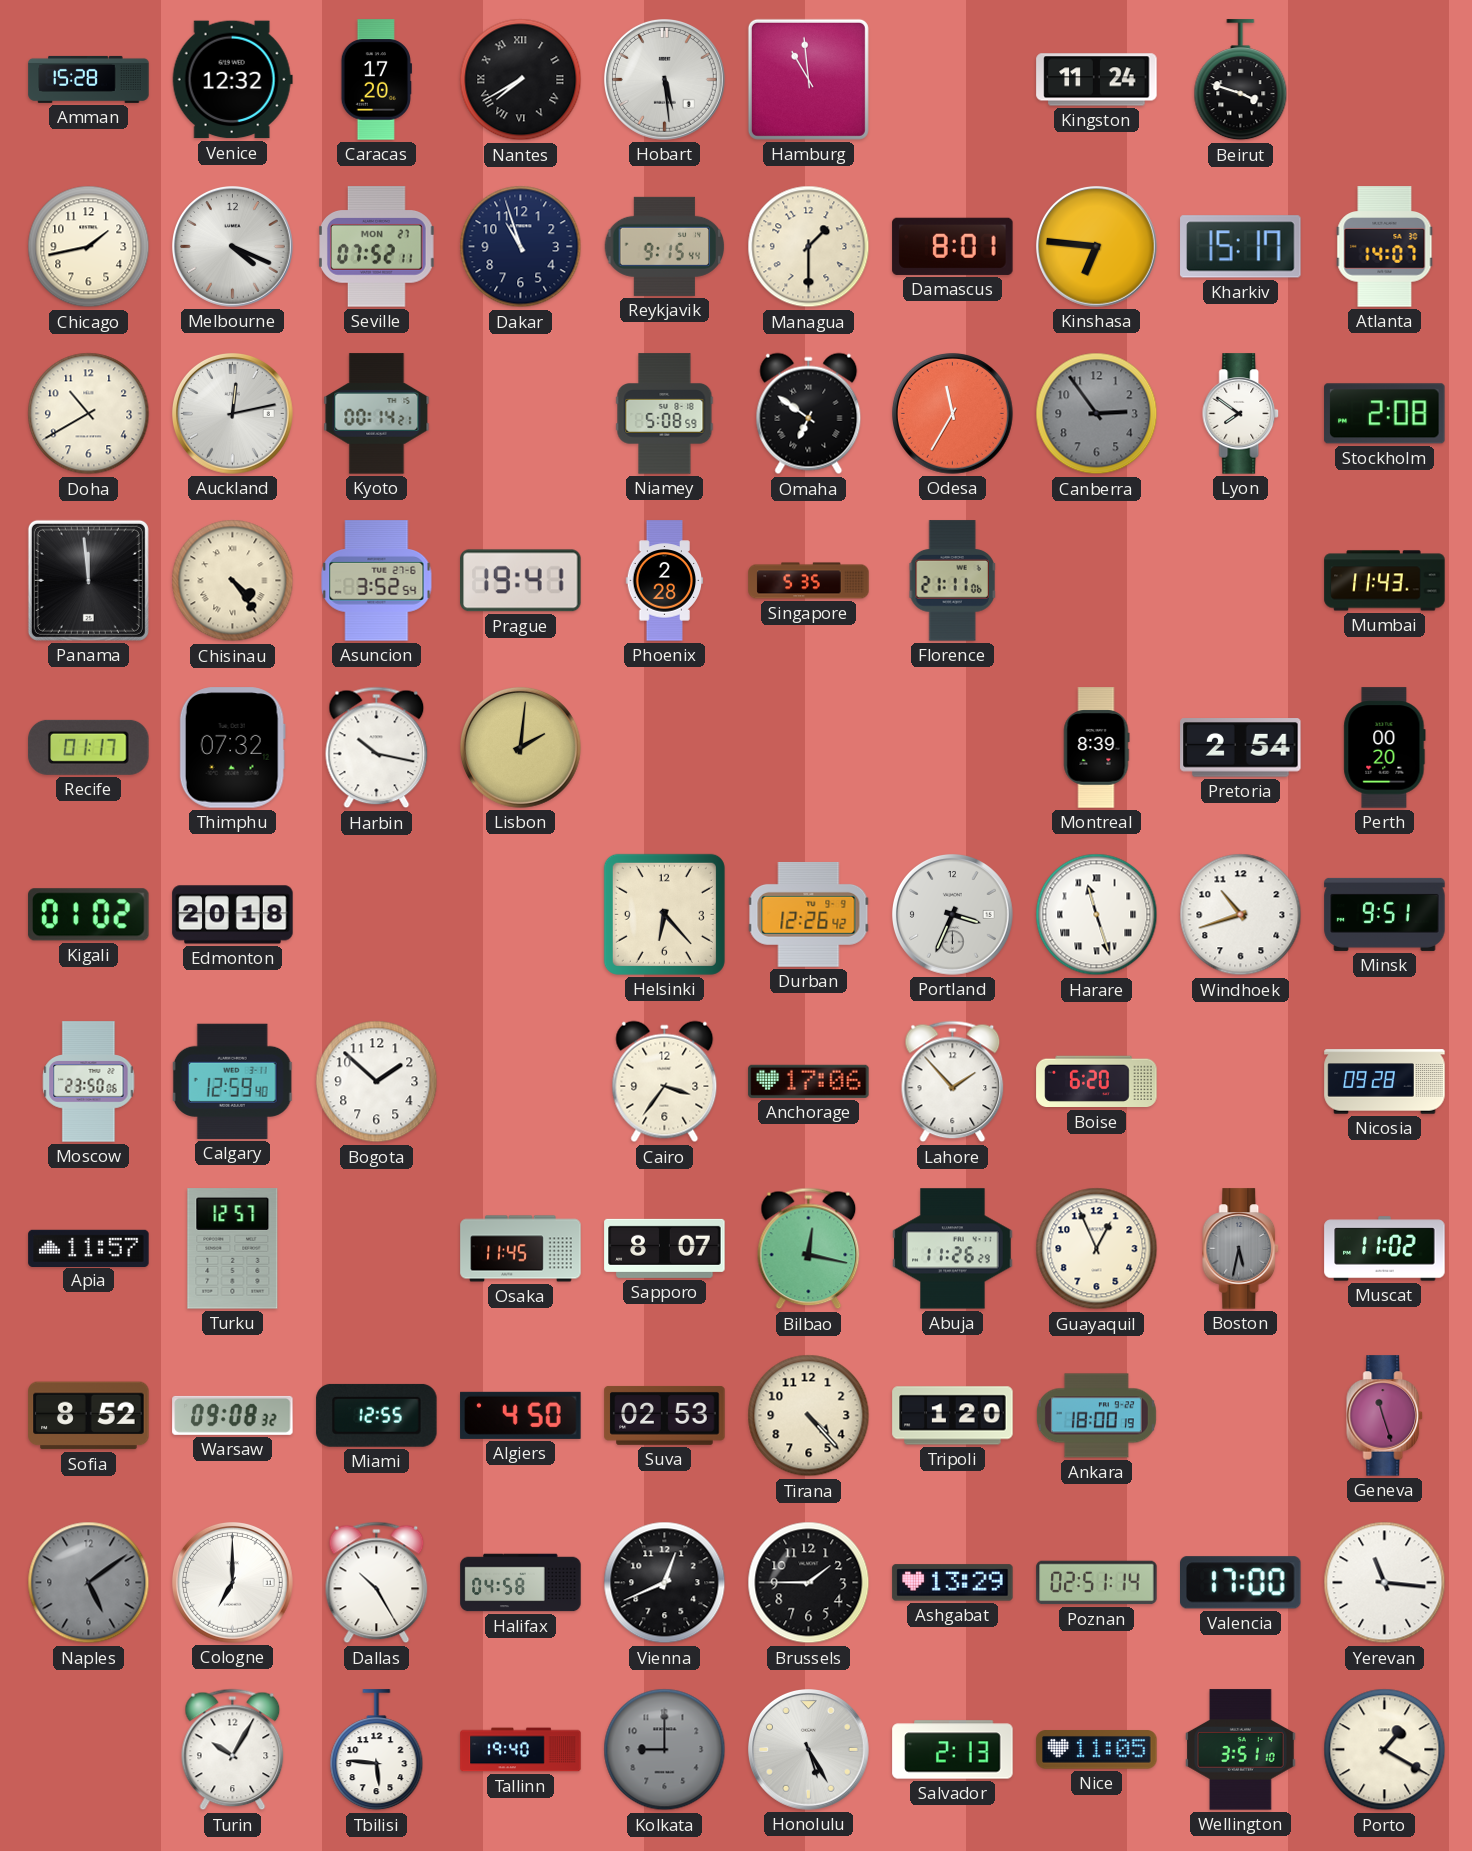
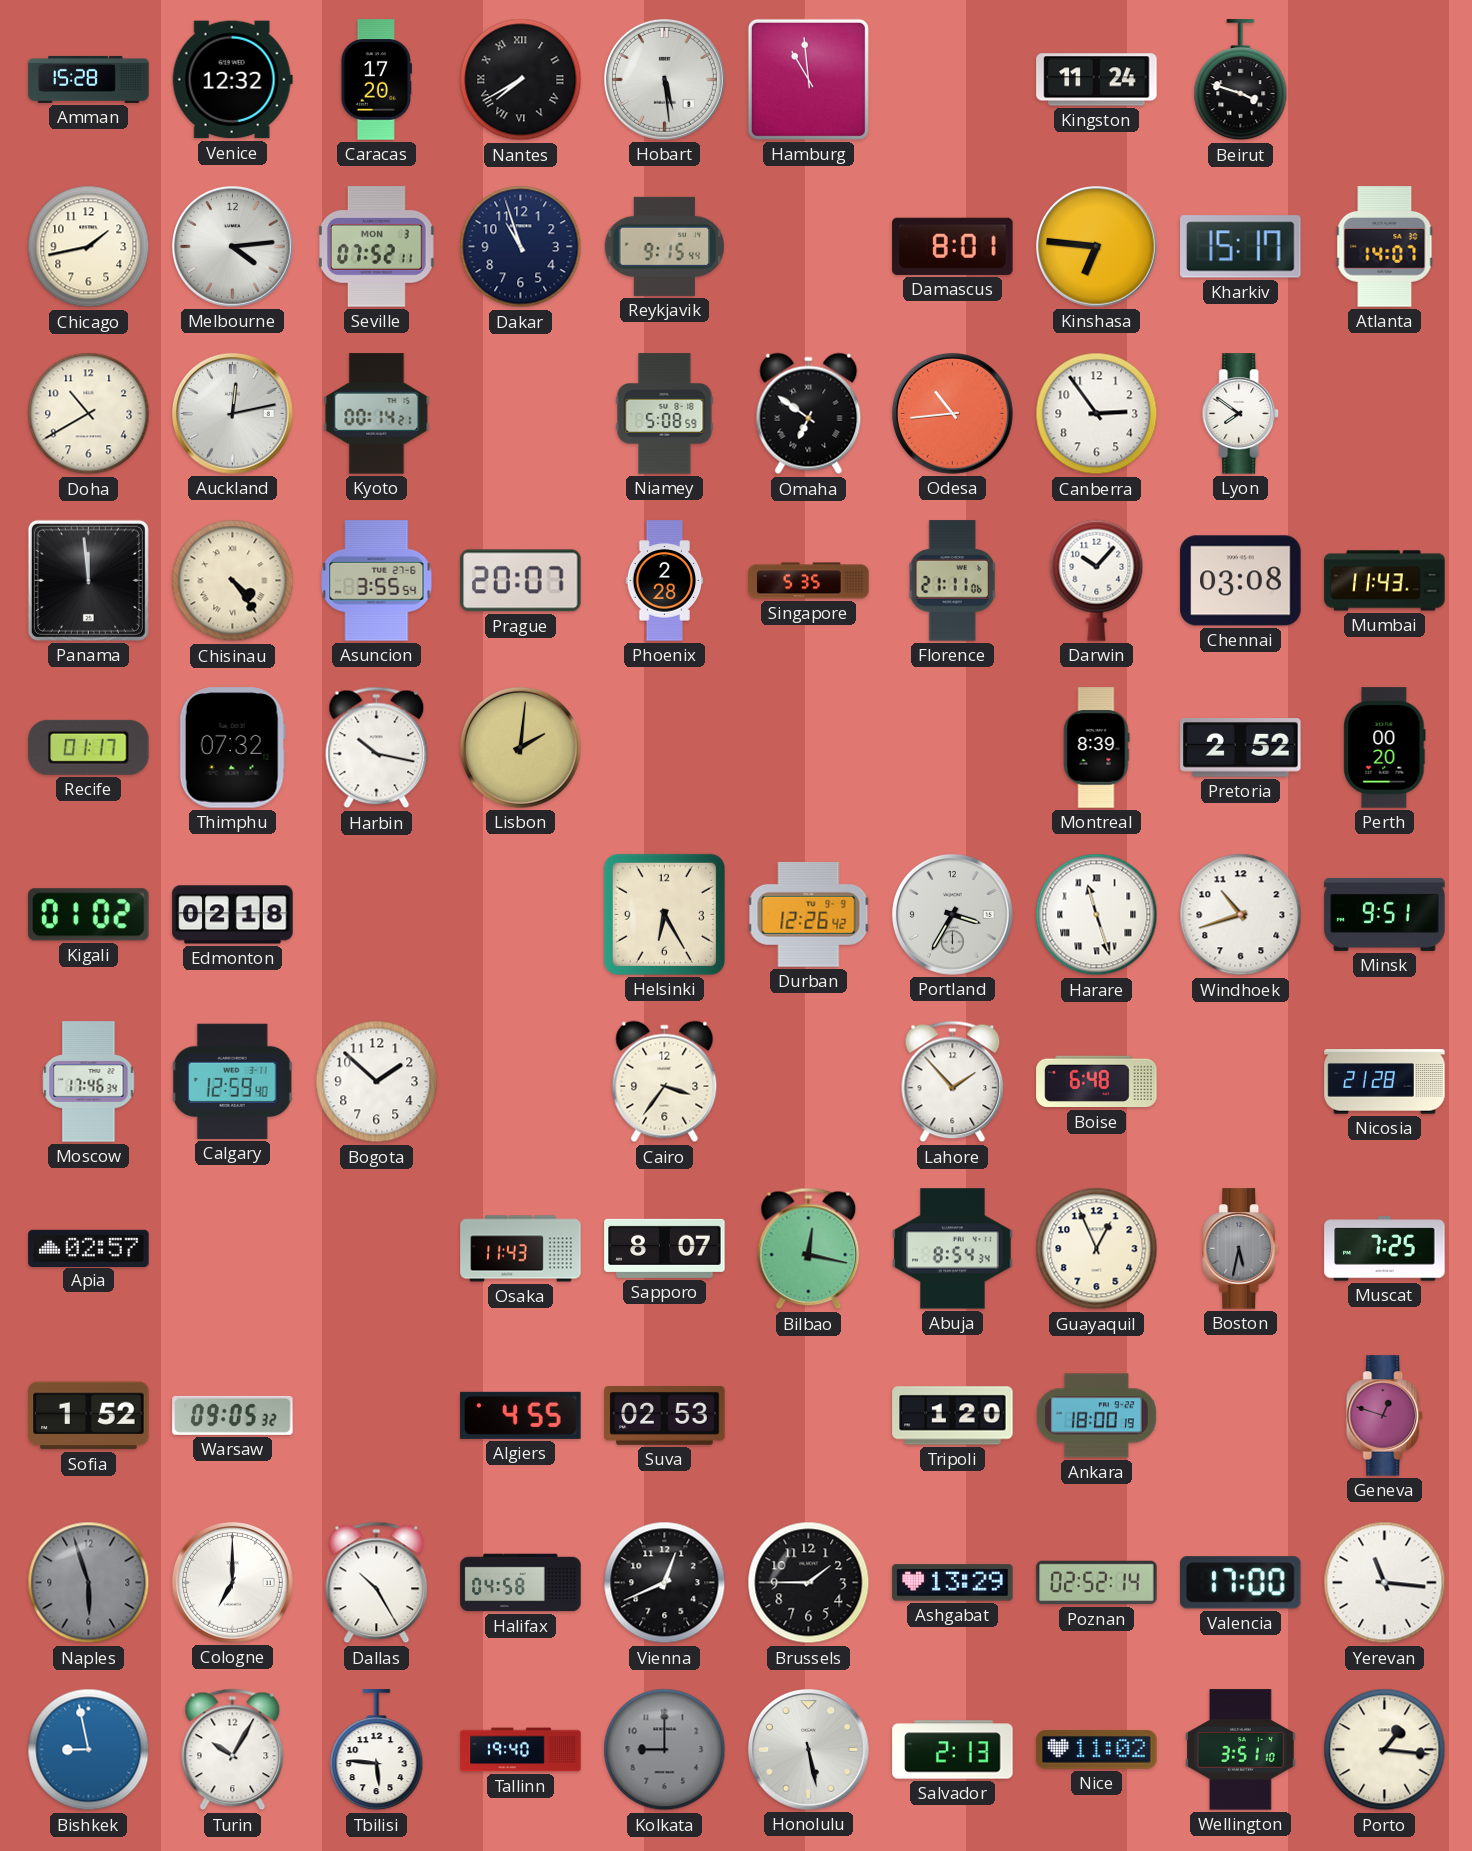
Melbourne: 4:19 -> 4:14 (233, 247)
Seville date: MON 27 -> MON 3 (377, 247)
Managua: 1:30 -> none (809, 247)
Odesa: 11:35 -> 10:44 (953, 414)
Canberra dial: grey -> white (1097, 414)
Stockholm: 2:08 -> none (1385, 414)
Asuncion: 3:52 -> 3:55 (377, 581)
Prague: 19:41 -> 20:07 (521, 581)
Darwin: none -> 10:07 (1097, 580)
Chennai: none -> 03:08 (1241, 581)
Pretoria: 2:54 -> 2:52 (1241, 748)
Edmonton: 20:18 -> 02:18 (233, 915)
Helsinki: 6:23 -> 6:25 (664, 914)
Portland: 3:34 -> 3:35 (953, 915)
Moscow: 23:50 -> 17:46 (89, 1082)
Anchorage: 17:06 -> none (809, 1081)
Boise: 6:20 -> 6:48 (1097, 1082)
Nicosia: 09:28 -> 21:28 (1385, 1082)
Apia: 11:57 -> 02:57 (89, 1248)
Turku: 12:57 -> none (233, 1249)
Osaka: 11:45 -> 11:43 (521, 1249)
Abuja: 11:26 -> 8:54 (953, 1249)
Muscat: 11:02 -> 7:25 (1385, 1249)
Sofia: 8:52 -> 1:52 (89, 1416)
Warsaw: 09:08 -> 09:05 (233, 1415)
Miami: 12:55 -> none (377, 1415)
Algiers: 4:50 -> 4:55 (521, 1415)
Tirana: 4:23 -> none (809, 1416)
Geneva: 11:27 -> 12:48 (1385, 1416)
Naples: 5:09 -> 5:57 (89, 1583)
Poznan: 02:51 -> 02:52 (1097, 1583)
Bishkek: none -> 8:58 (89, 1750)
Honolulu: 5:25 -> 5:28 (809, 1750)
Nice: 11:05 -> 11:02 (1097, 1750)
Porto: 1:20 -> 1:16 (1385, 1750)
